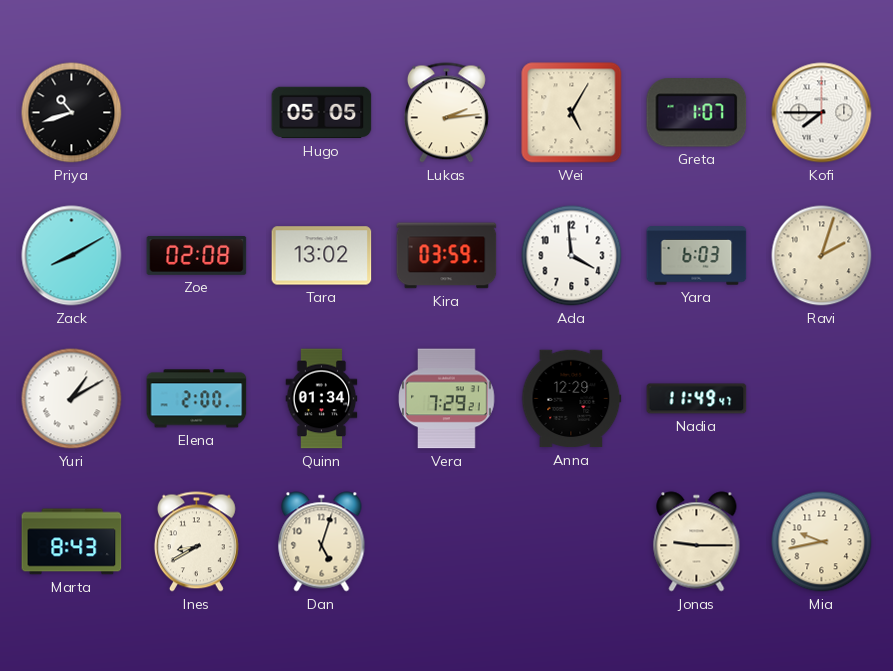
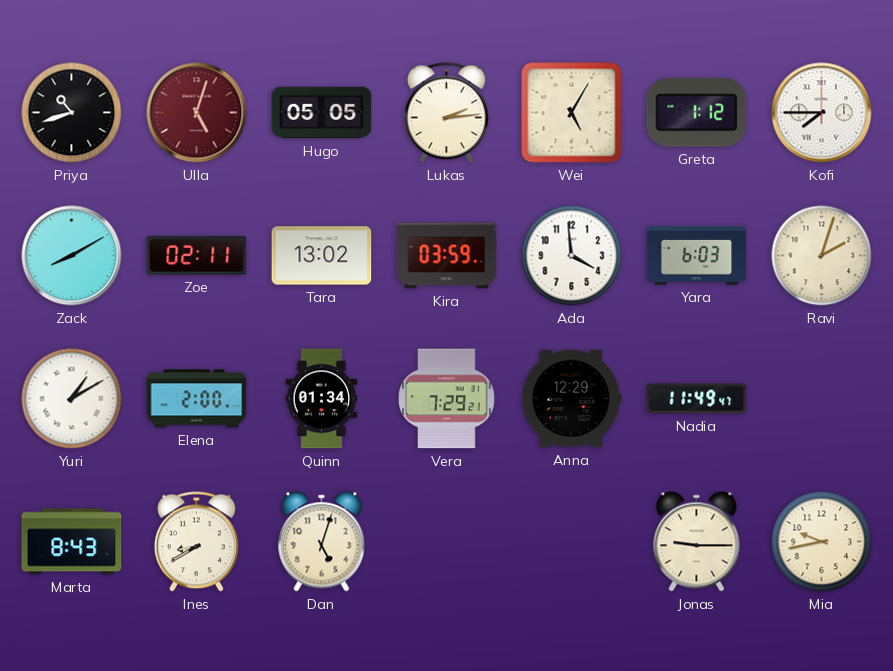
Ulla: none -> 5:03 (197, 113)
Greta: 1:07 -> 1:12 (697, 113)
Zoe: 02:08 -> 02:11 (197, 256)
